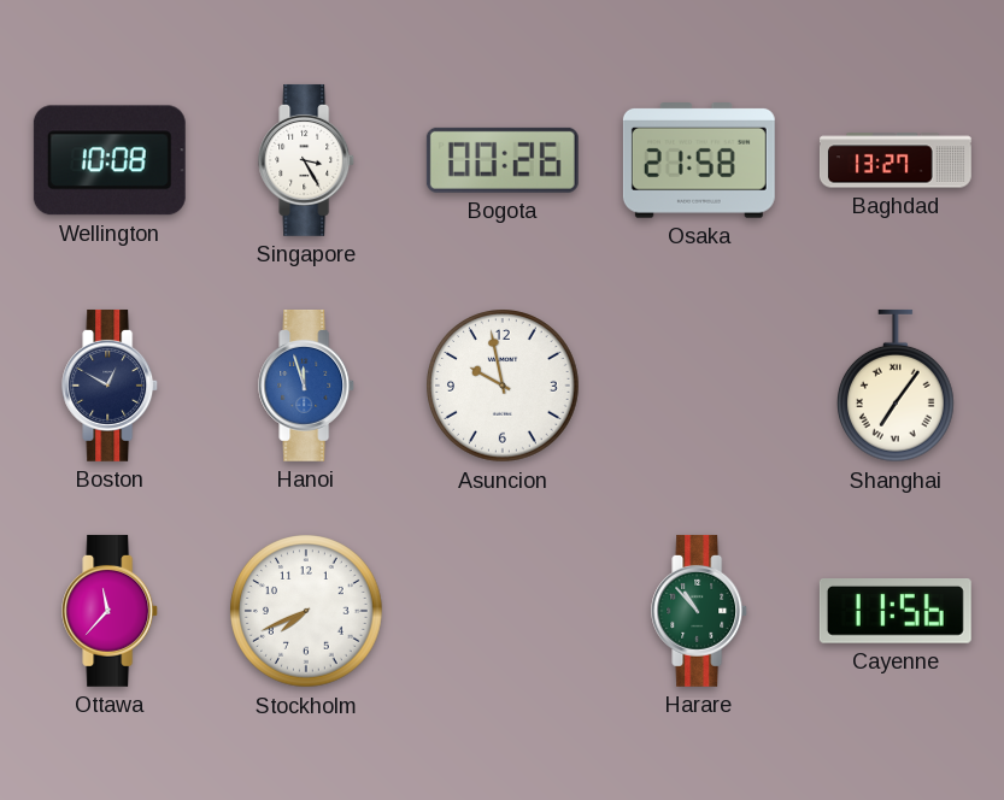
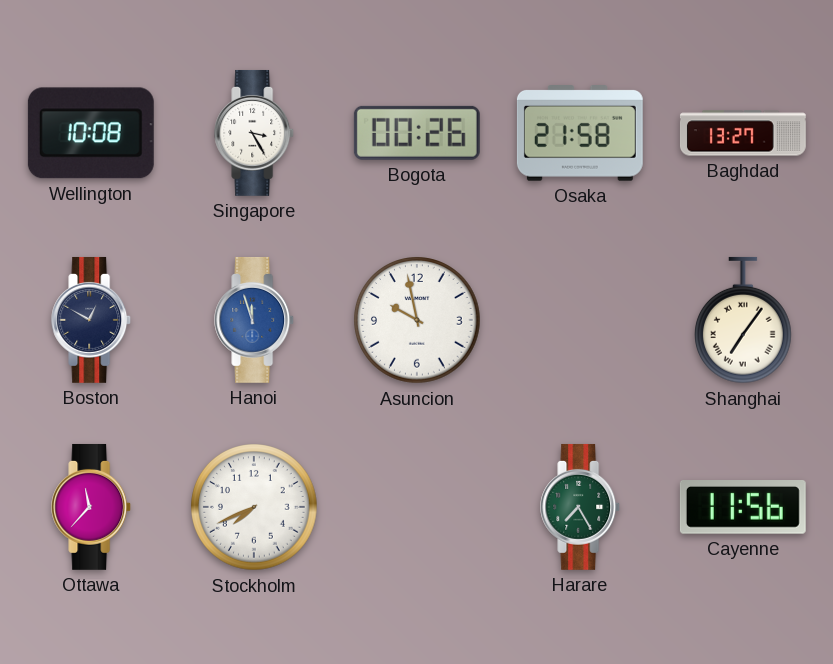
Harare: 10:53 -> 7:25 (581, 507)
